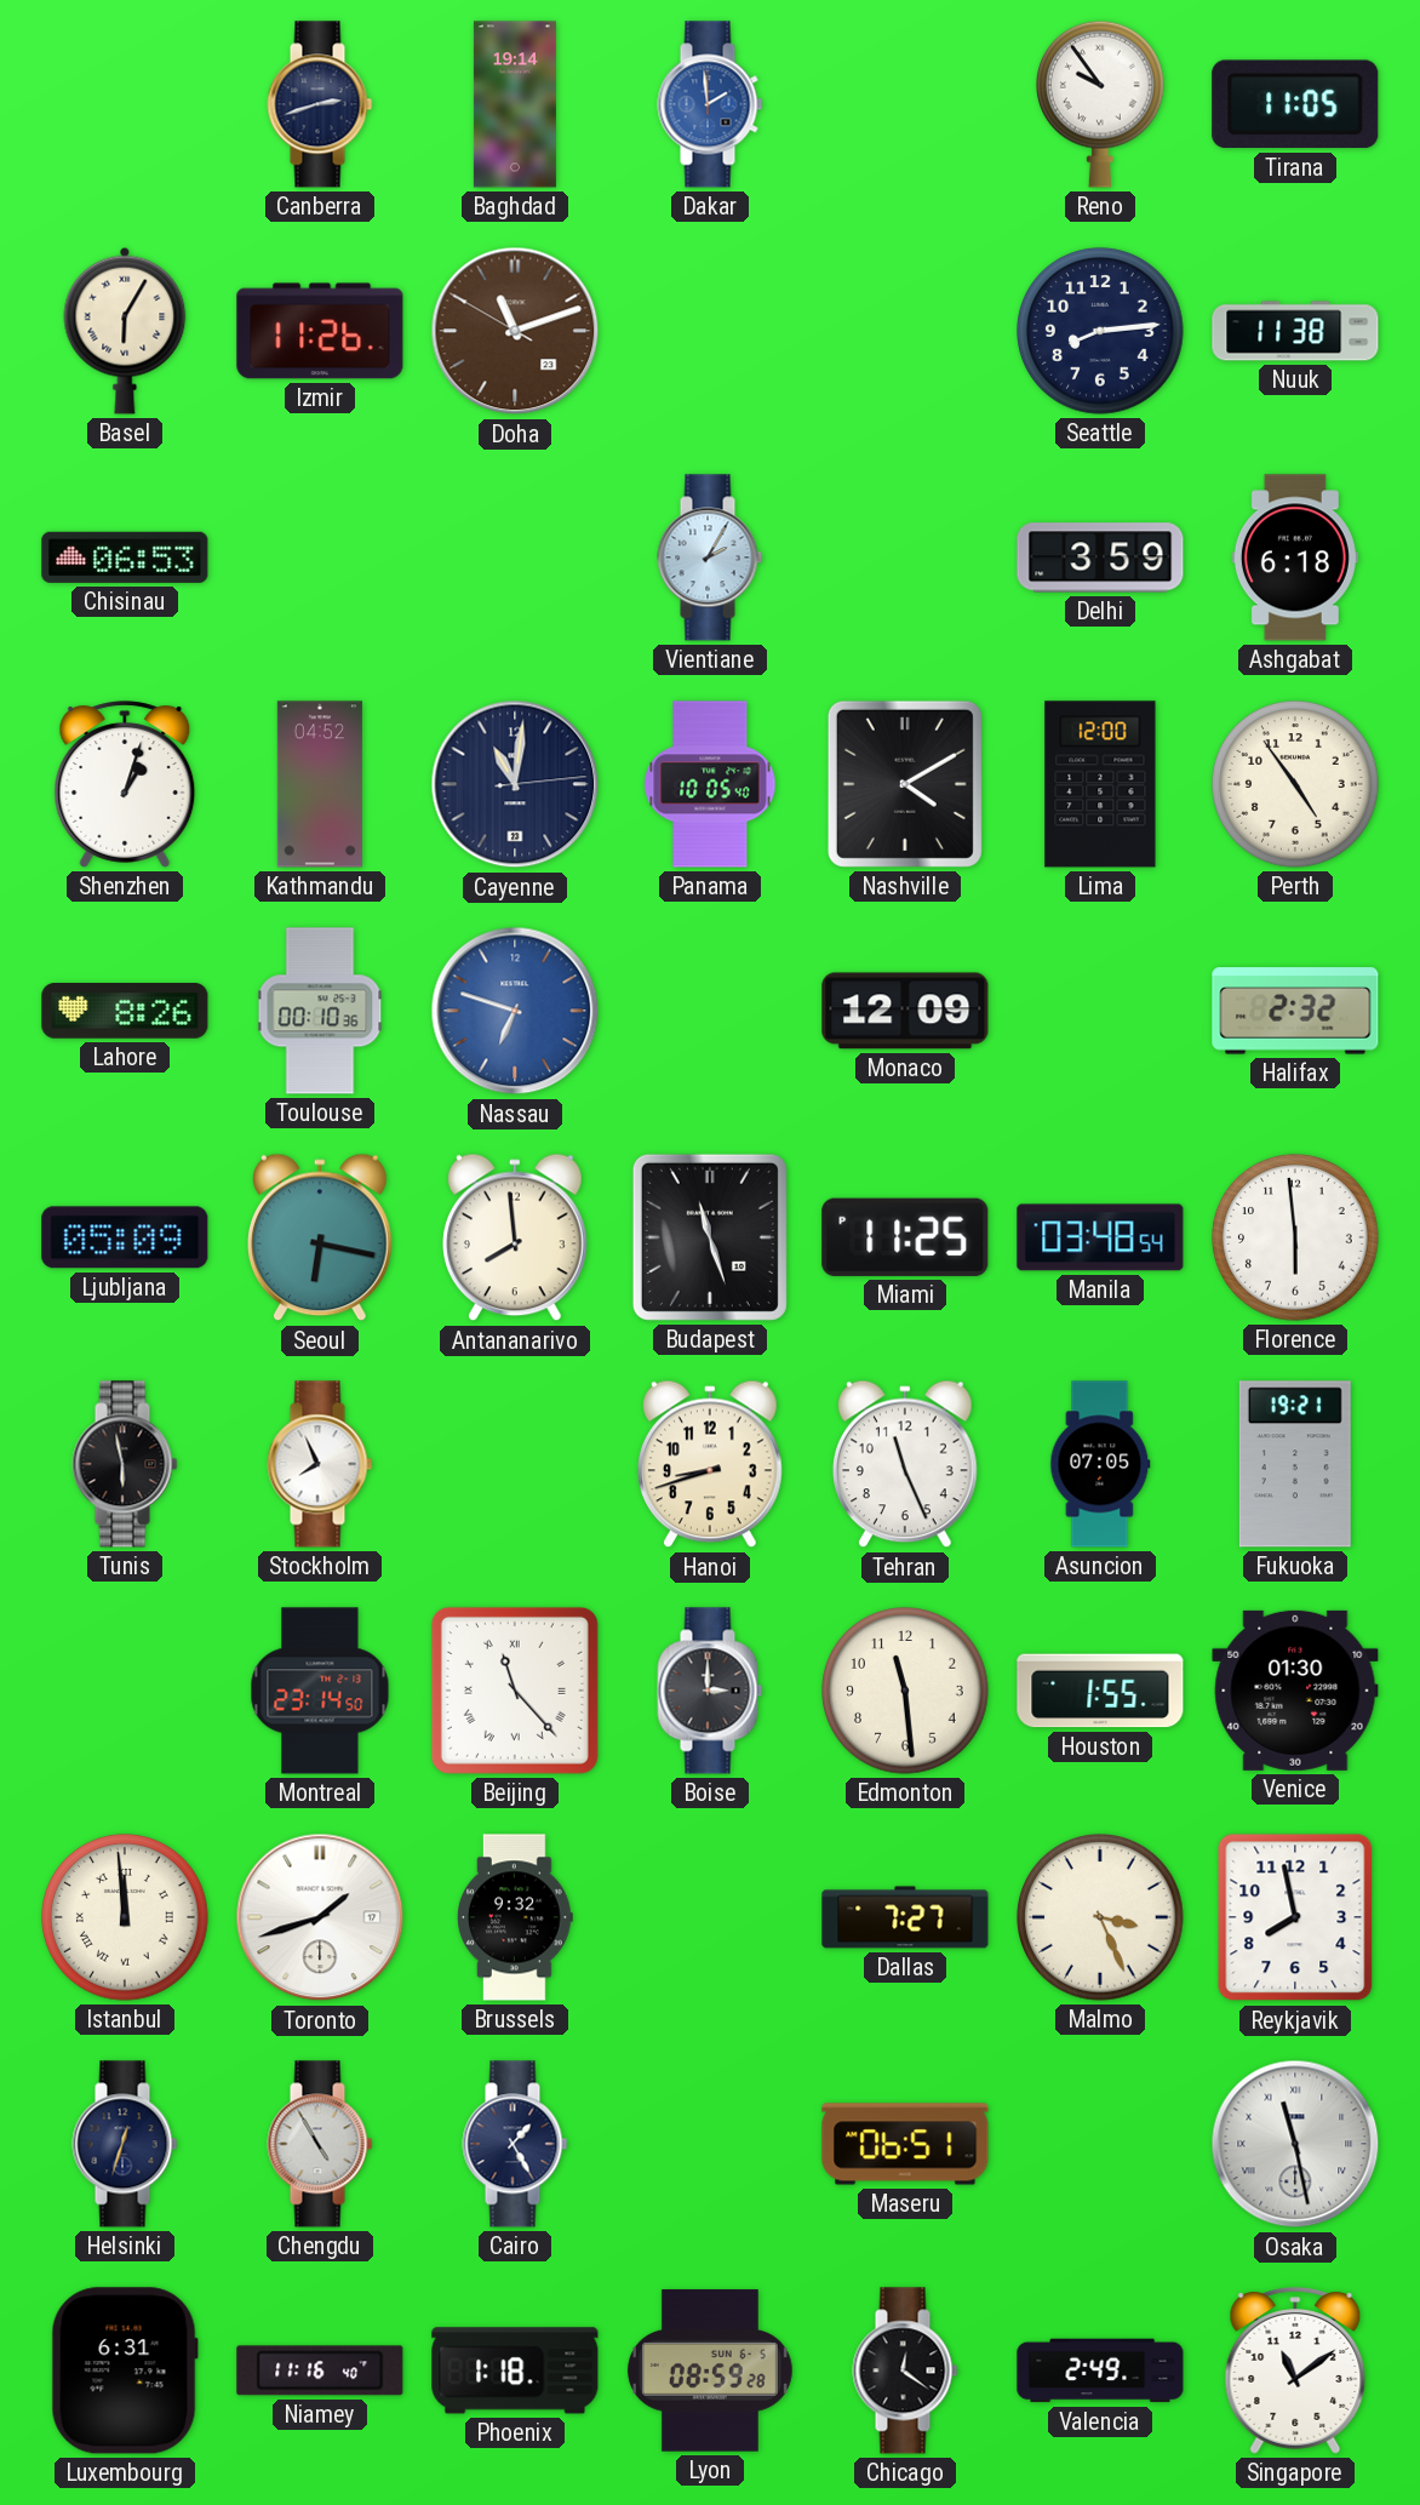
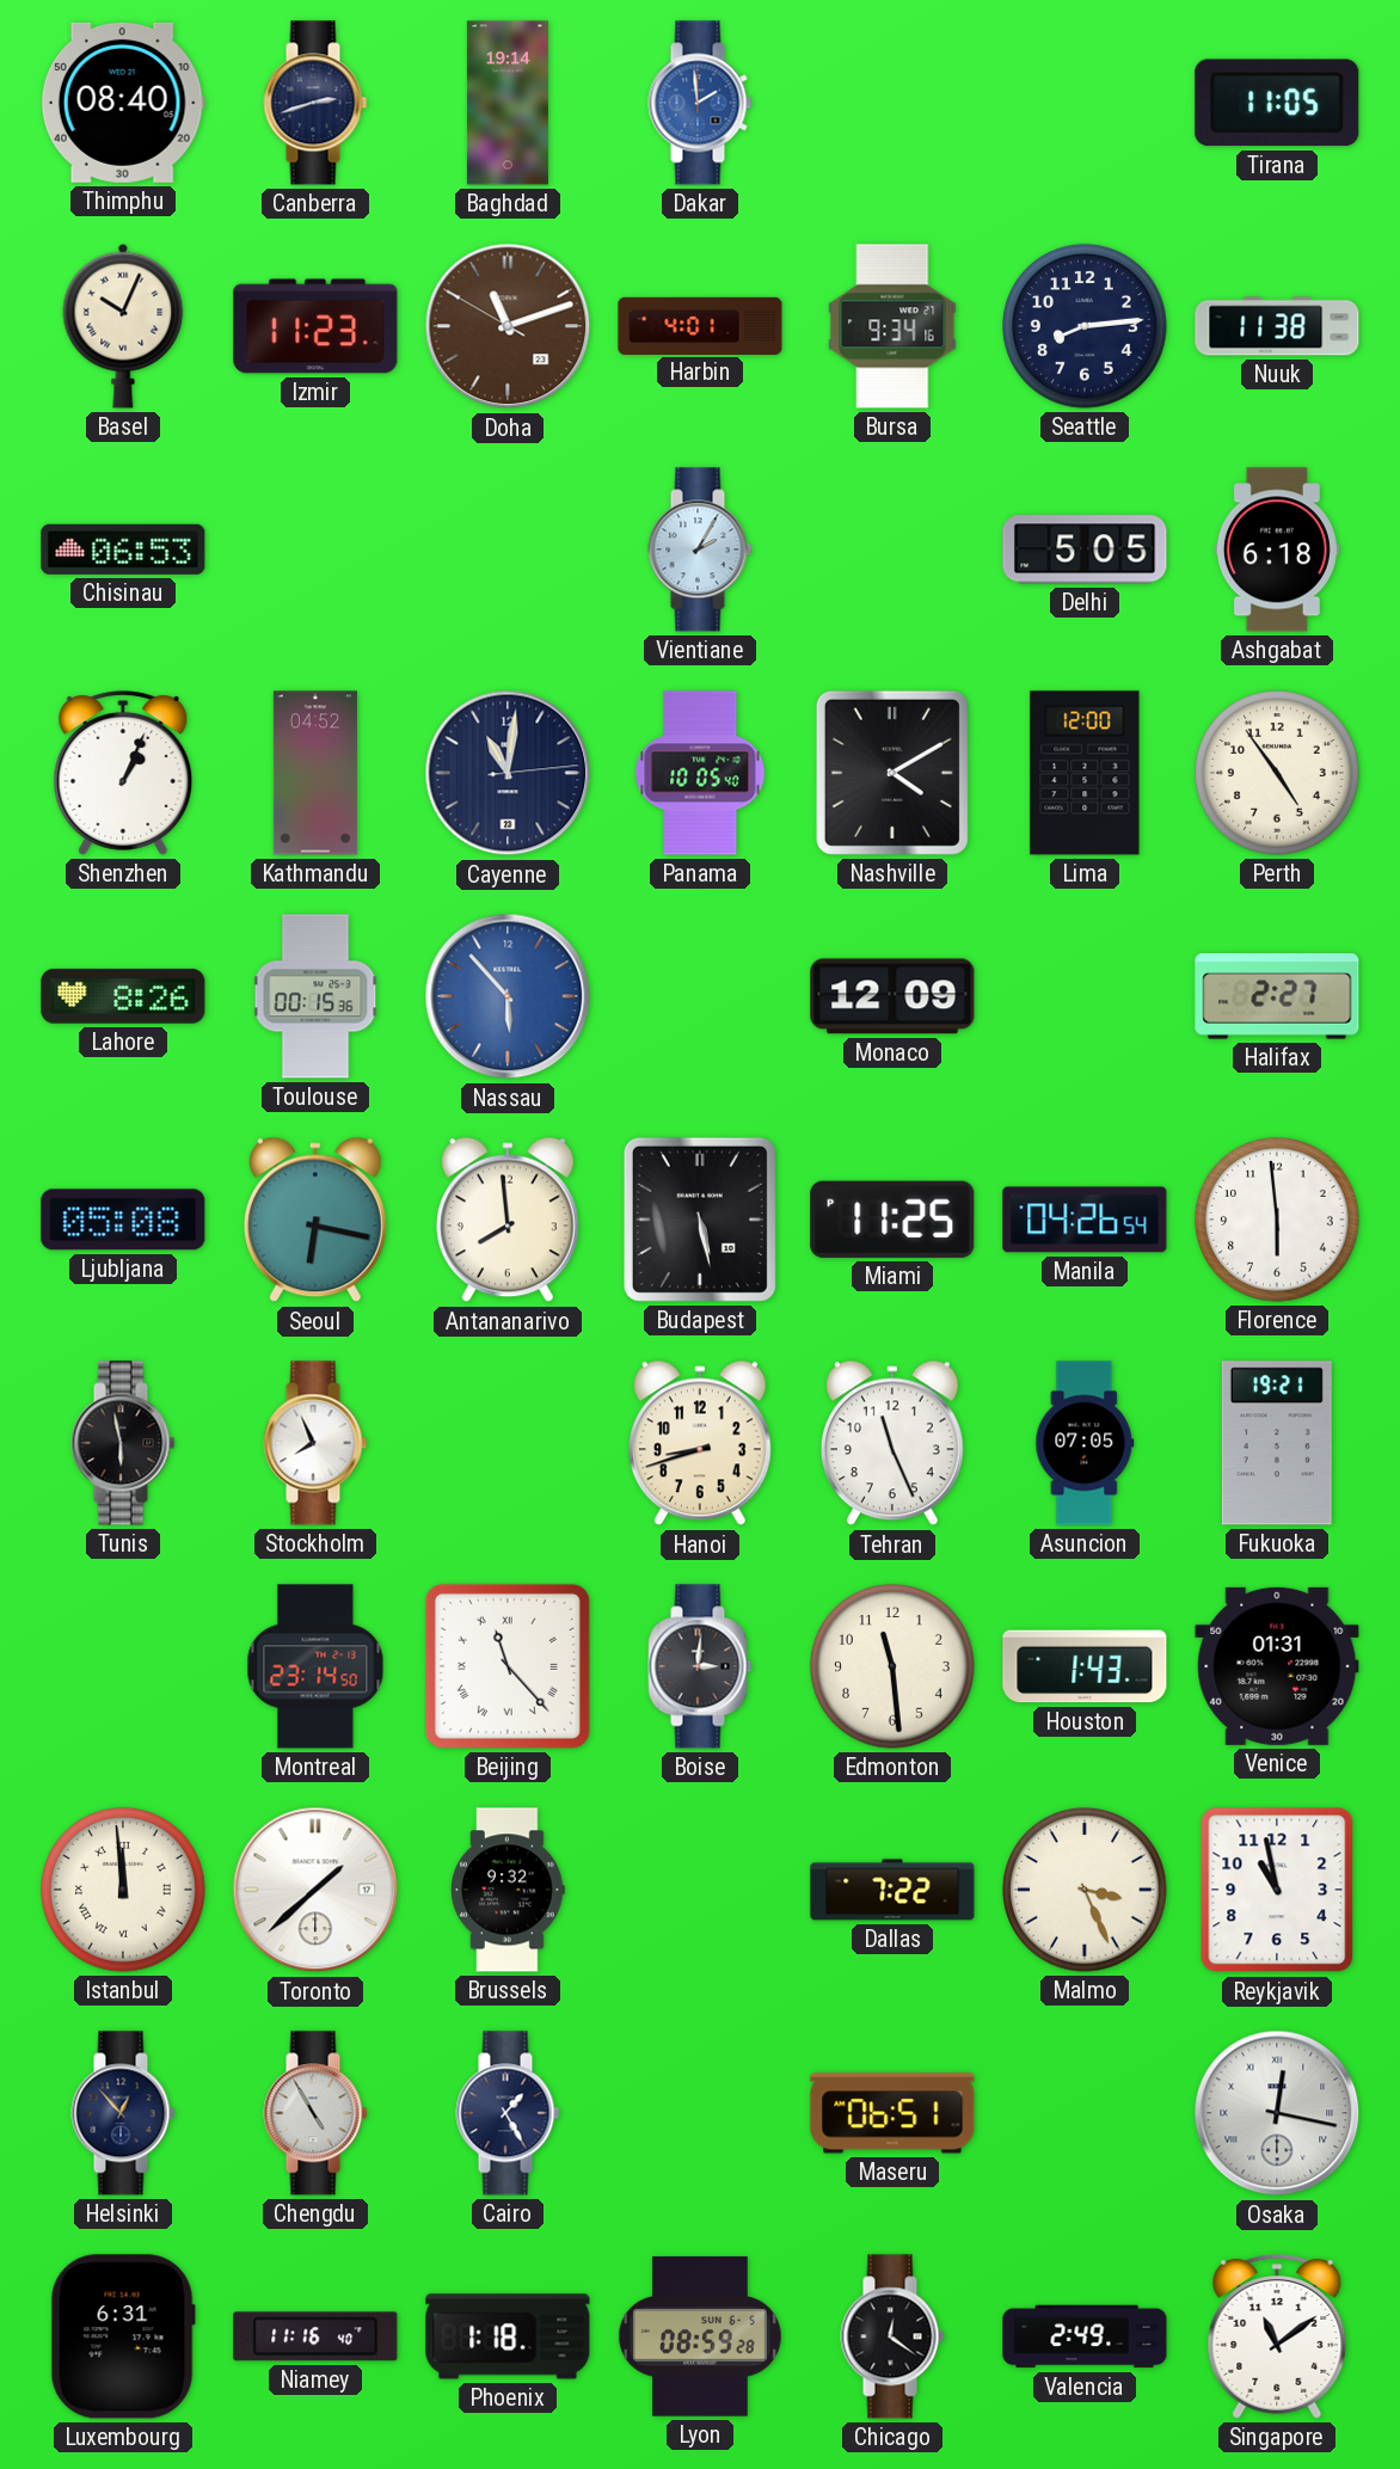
Thimphu: none -> 08:40 (123, 103)
Reno: 9:54 -> none (1101, 104)
Basel: 6:05 -> 10:04 (123, 326)
Izmir: 11:26 -> 11:23 (315, 326)
Harbin: none -> 4:01 (700, 325)
Bursa: none -> 9:34 (892, 326)
Delhi: 3:59 -> 5:05 (1085, 549)
Shenzhen: 1:03 -> 1:04 (123, 773)
Toulouse: 00:10 -> 00:15 (315, 996)
Nassau: 6:48 -> 5:53 (508, 996)
Halifax: 2:32 -> 2:27 (1277, 996)
Ljubljana: 05:09 -> 05:08 (123, 1220)
Budapest: 11:27 -> 5:28 (700, 1220)
Manila: 03:48 -> 04:26 (1085, 1220)
Boise: 3:00 -> 3:01 (700, 1666)
Houston: 1:55 -> 1:43 (1085, 1666)
Venice: 01:30 -> 01:31 (1277, 1666)
Toronto: 1:42 -> 1:38 (315, 1890)
Dallas: 7:27 -> 7:22 (892, 1890)
Reykjavik: 7:58 -> 10:58 (1277, 1890)
Helsinki: 12:33 -> 12:53 (123, 2113)
Osaka: 11:28 -> 12:17 (1277, 2113)
